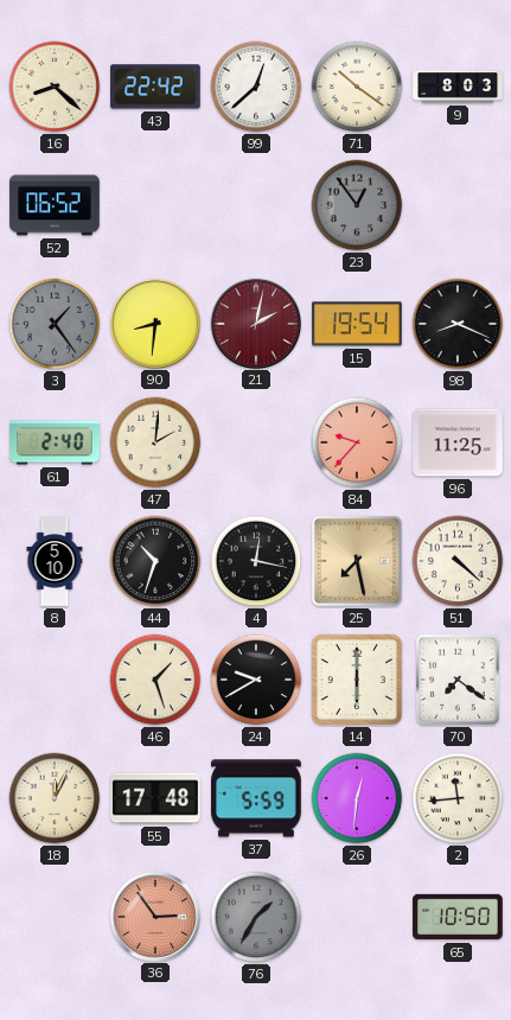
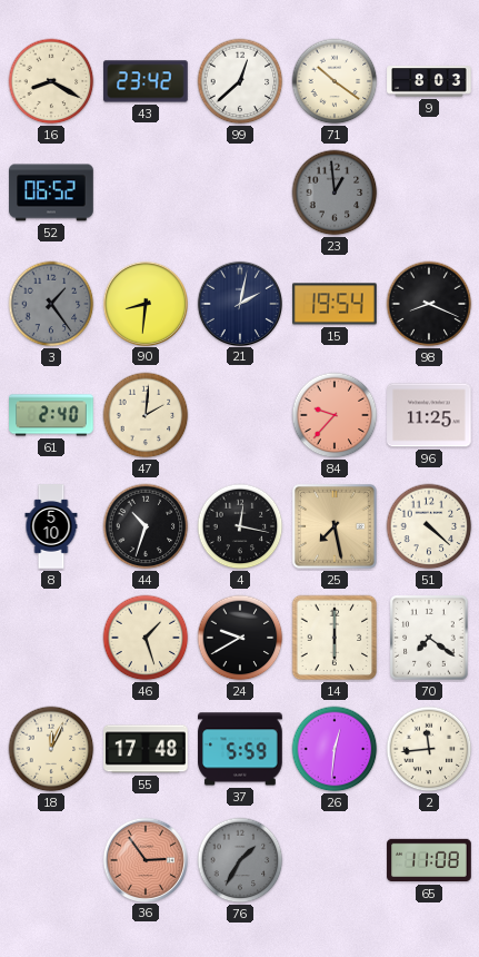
16: 8:22 -> 8:20 (51, 81)
43: 22:42 -> 23:42 (146, 81)
23: 12:54 -> 12:59 (335, 193)
21 dial: burgundy -> navy (239, 303)
65: 10:50 -> 11:08 (429, 860)
